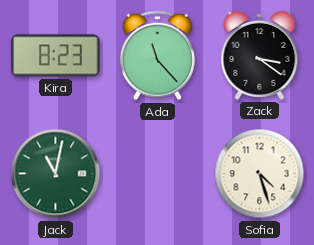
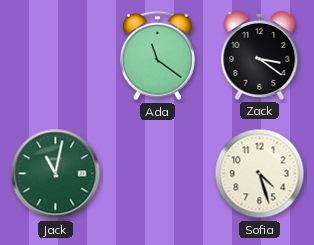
Kira: 8:23 -> none (56, 56)
Ada: 11:23 -> 11:21 (157, 56)
